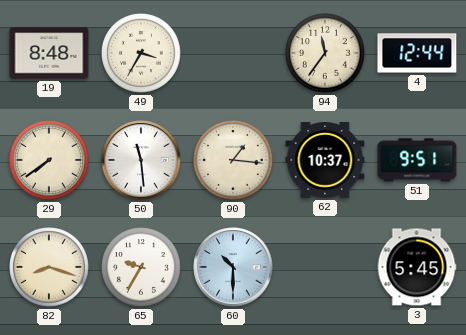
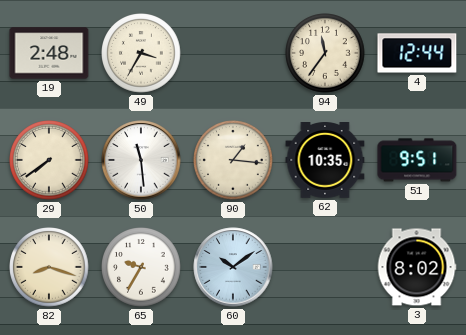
19: 8:48 -> 2:48 (49, 53)
62: 10:37 -> 10:35 (325, 161)
60: 10:30 -> 10:09 (233, 267)
3: 5:45 -> 8:02 (417, 267)
